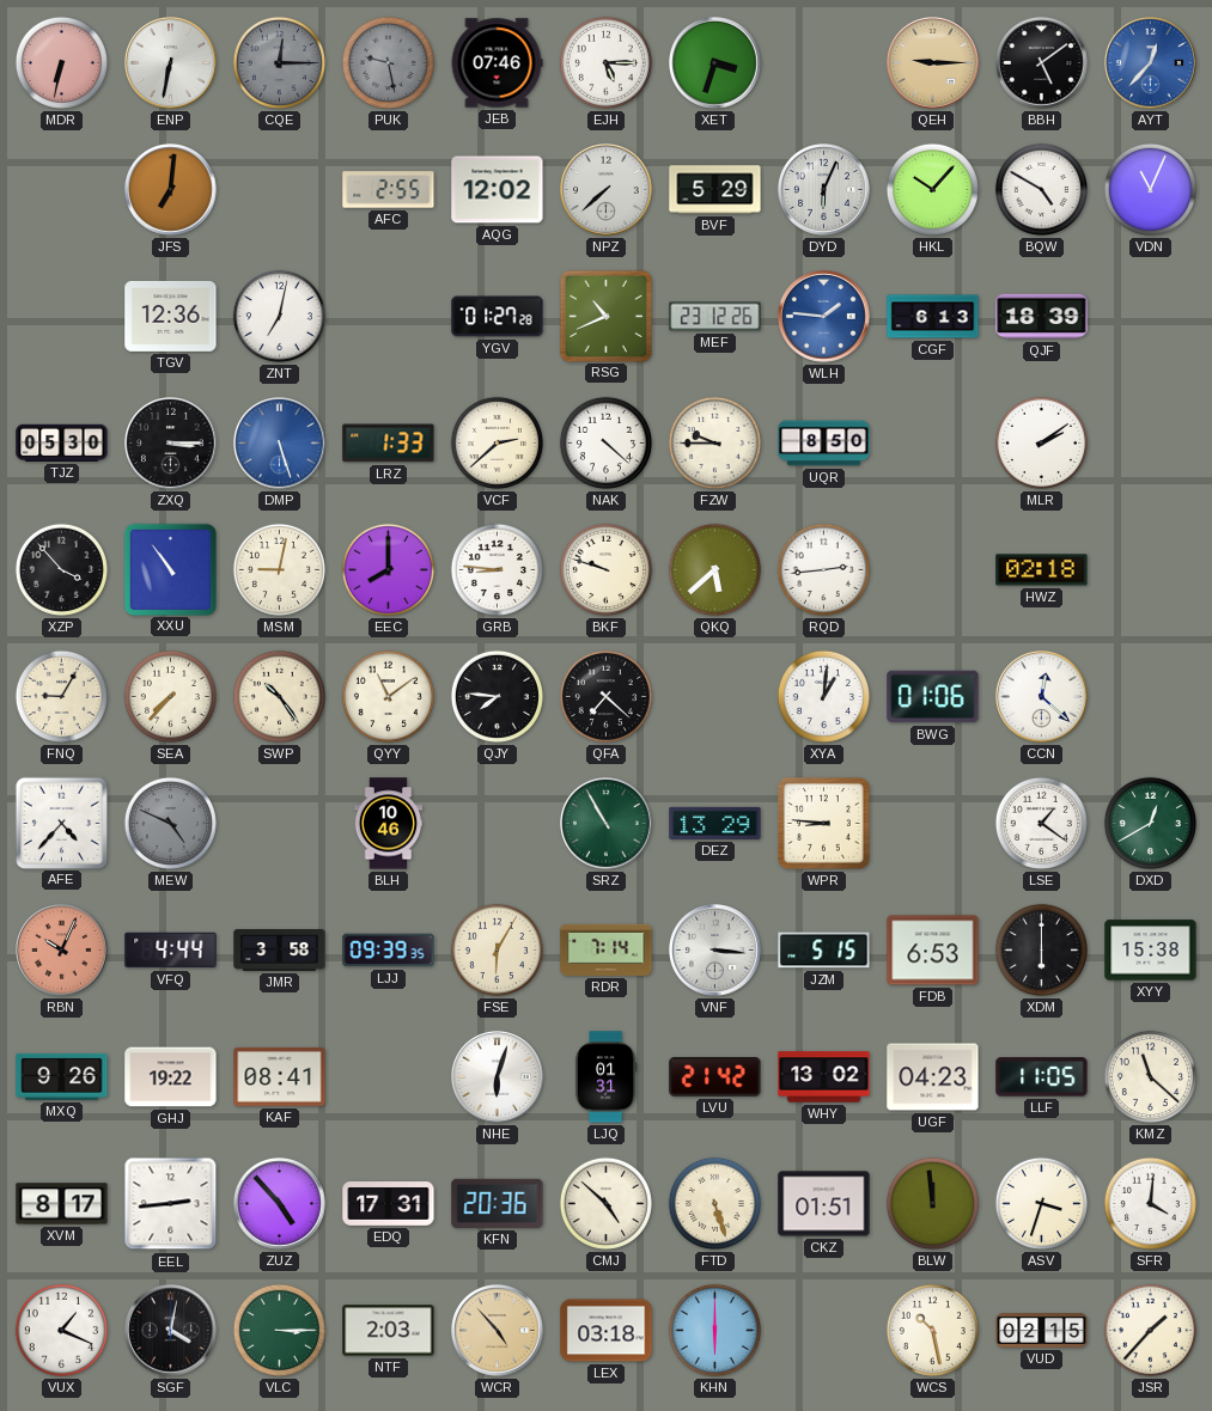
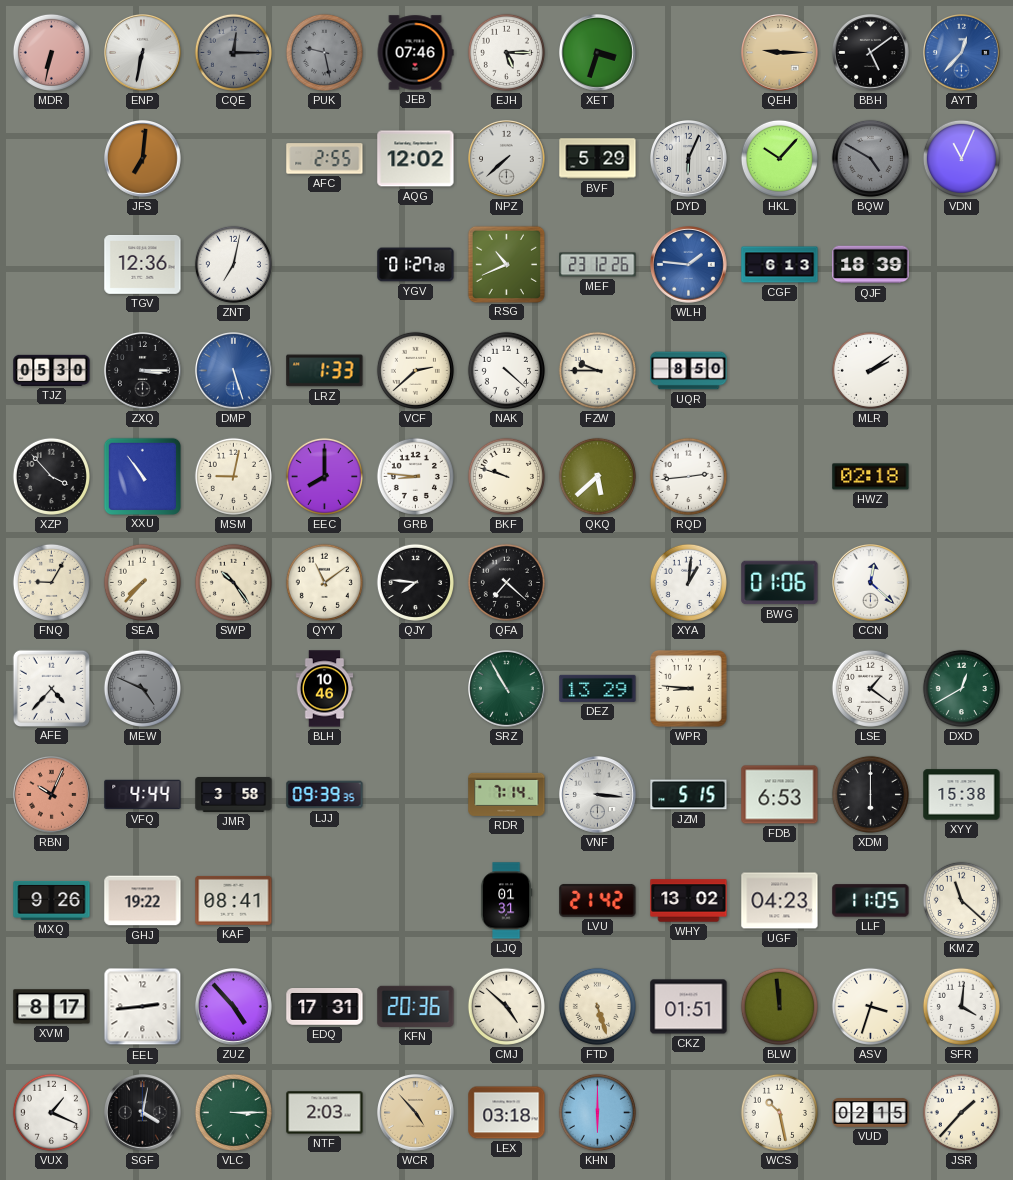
BQW dial: white -> grey (870, 158)
FSE: 6:05 -> none (497, 949)
NHE: 6:03 -> none (498, 1077)
